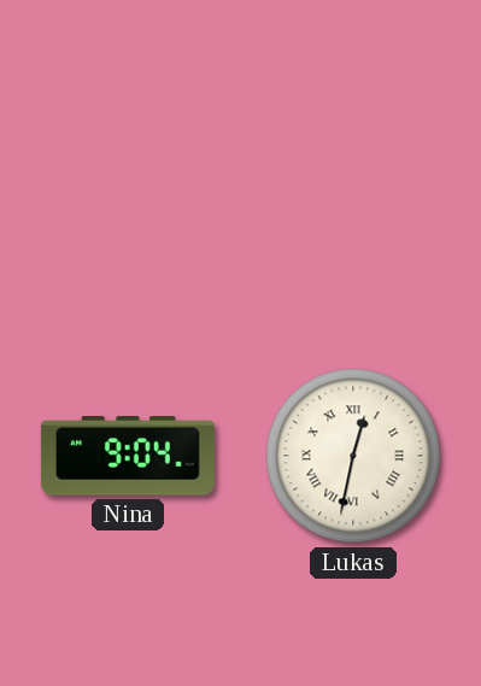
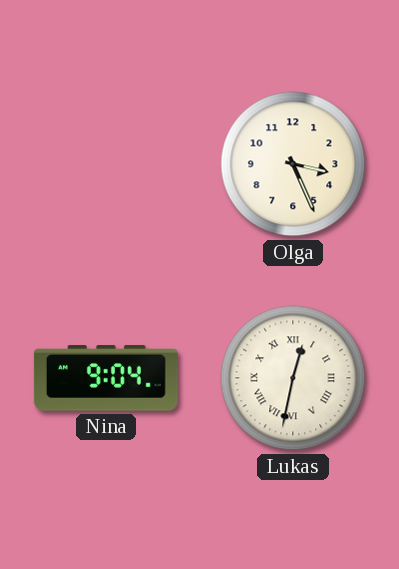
Olga: none -> 3:26 (293, 164)
